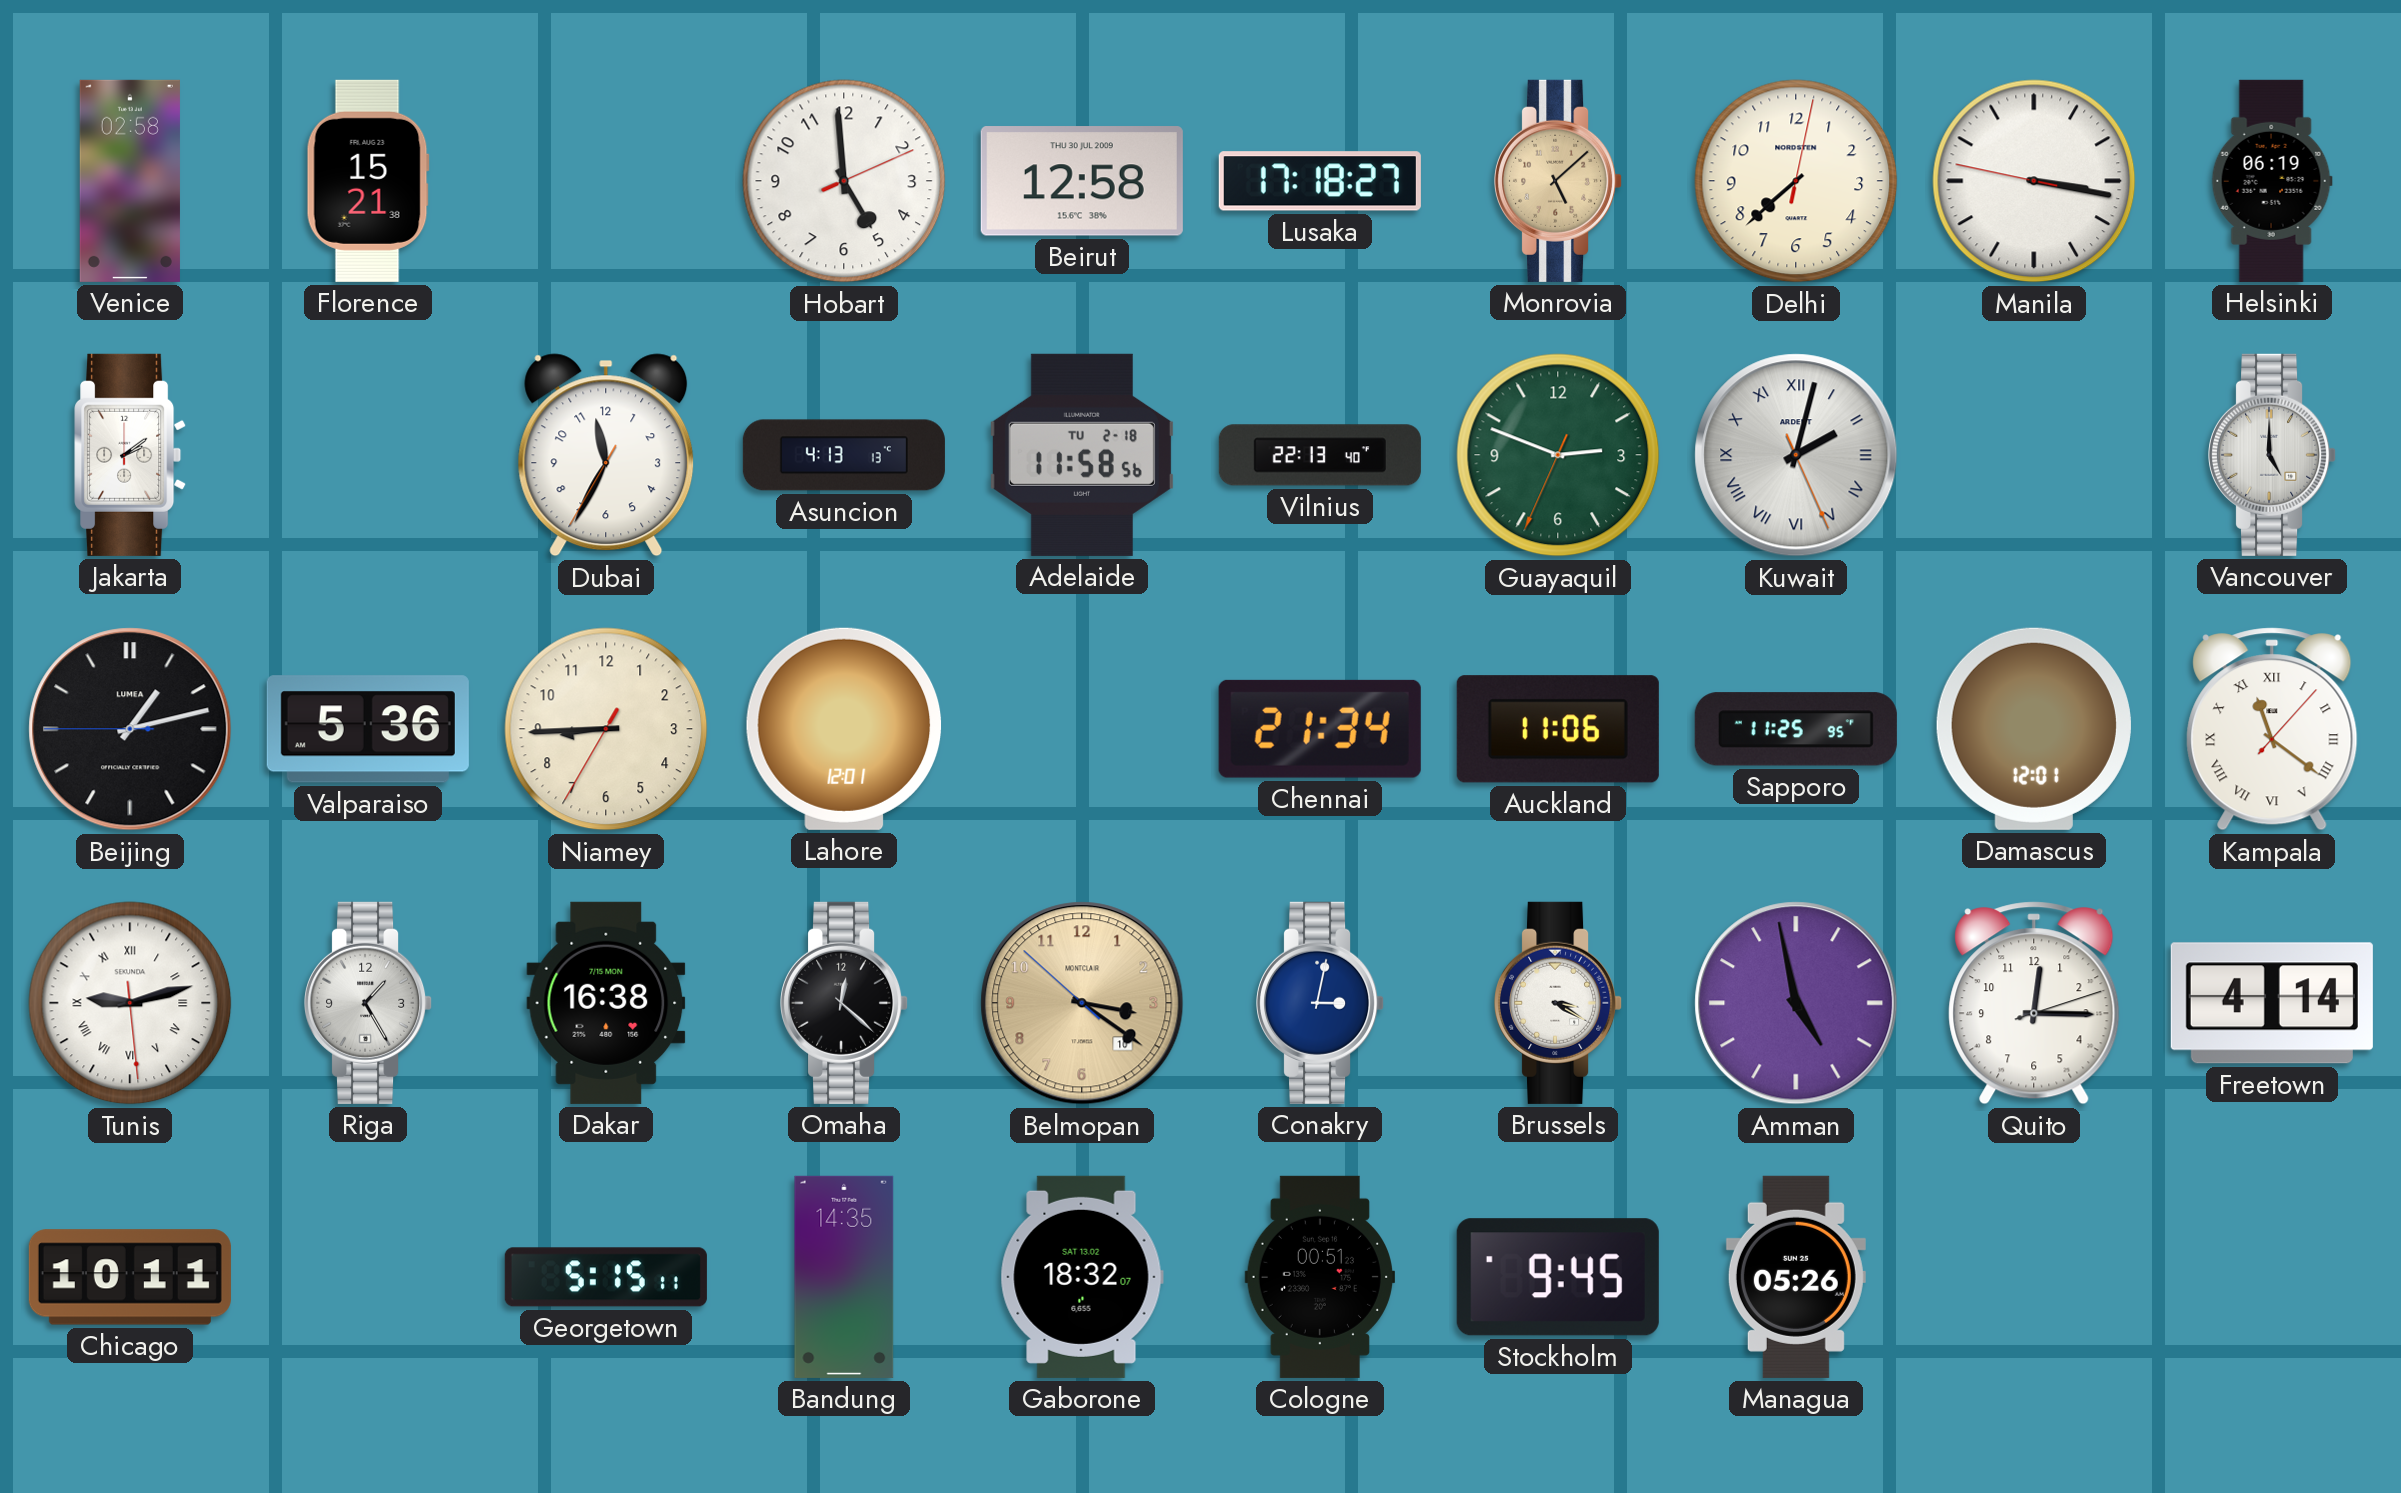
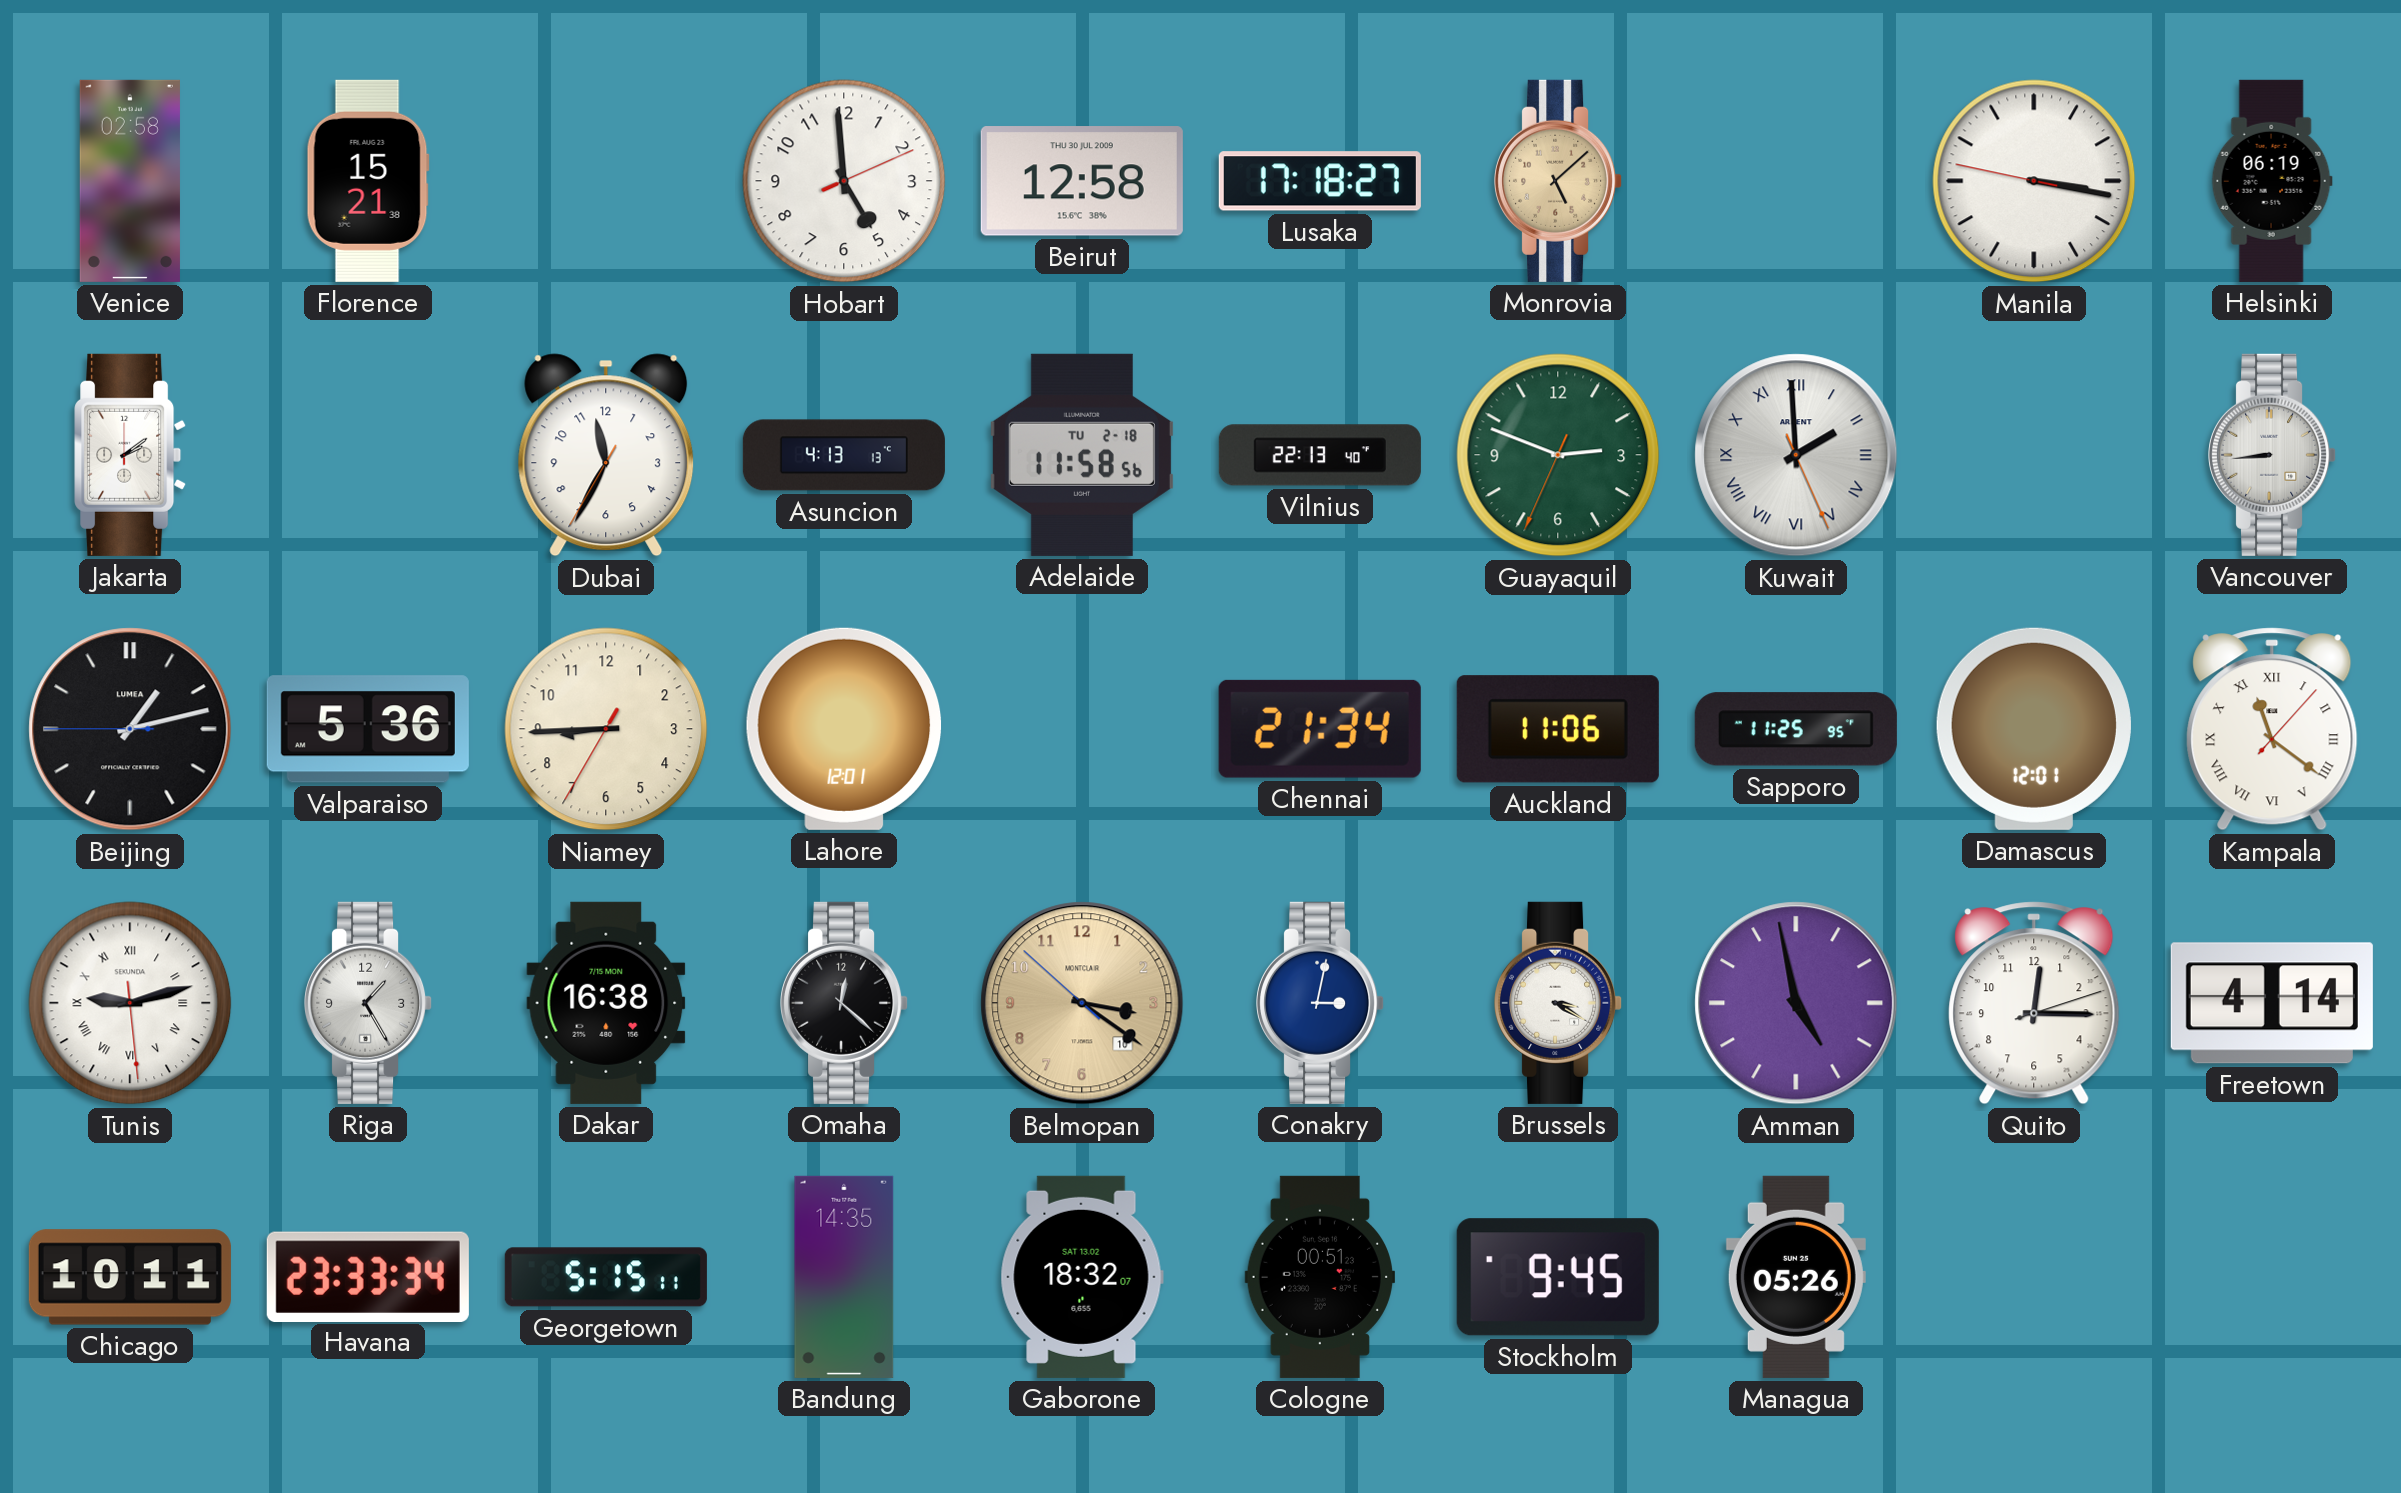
Delhi: 7:38 -> none (1796, 181)
Kuwait: 2:02 -> 1:59 (1796, 455)
Vancouver: 5:00 -> 8:44 (2273, 455)
Havana: none -> 23:33 (368, 1276)
